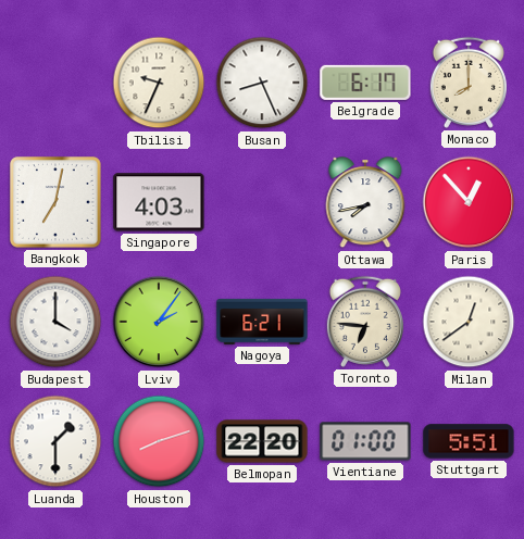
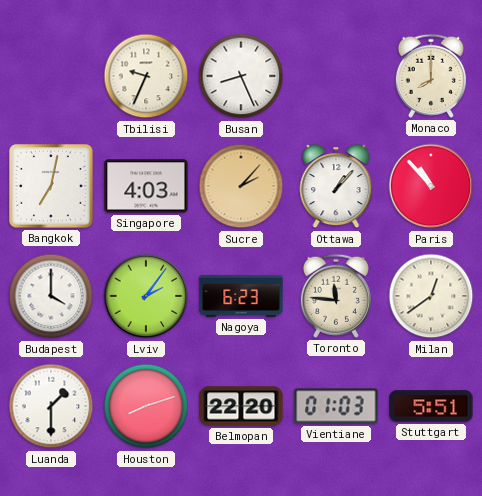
Belgrade: 6:17 -> none (365, 83)
Sucre: none -> 2:07 (241, 186)
Ottawa: 7:43 -> 1:07 (336, 187)
Paris: 12:53 -> 10:53 (431, 186)
Nagoya: 6:21 -> 6:23 (241, 296)
Toronto: 6:46 -> 11:46 (336, 296)
Vientiane: 01:00 -> 01:03 (336, 406)
